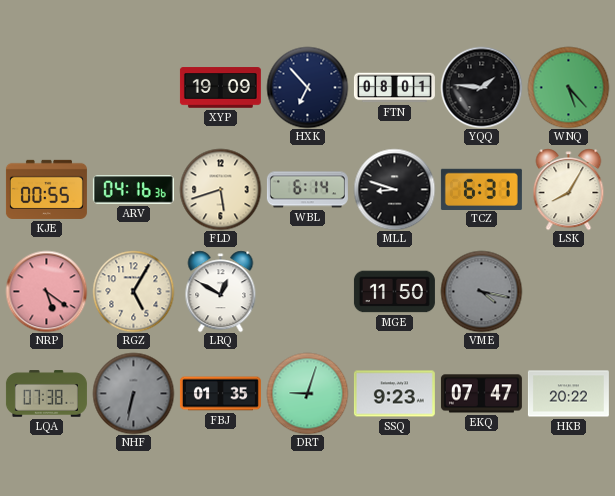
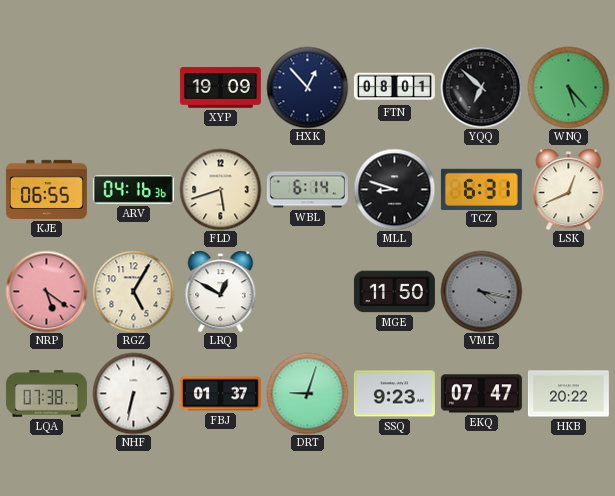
HXK: 6:53 -> 12:53 (307, 87)
YQQ: 1:46 -> 6:52 (481, 87)
KJE: 00:55 -> 06:55 (46, 189)
LSK: 8:05 -> 12:41 (569, 189)
NHF dial: grey -> white (133, 393)
FBJ: 01:35 -> 01:37 (220, 394)
